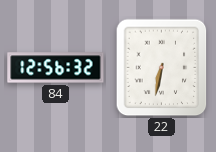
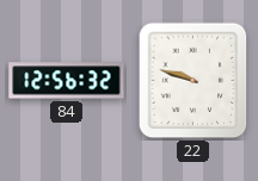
22: 6:32 -> 9:48 (193, 81)
